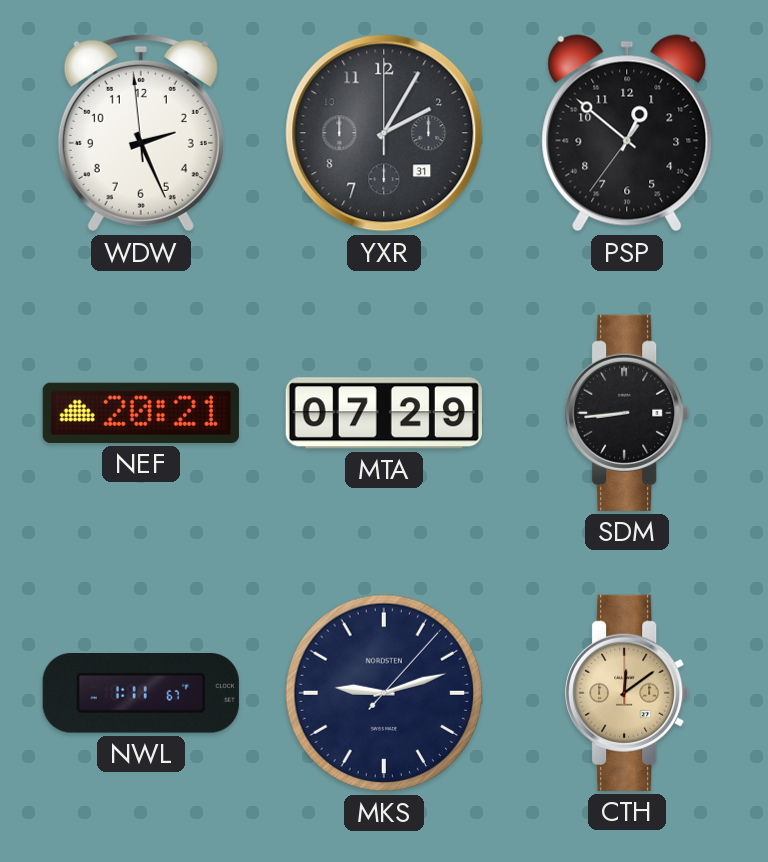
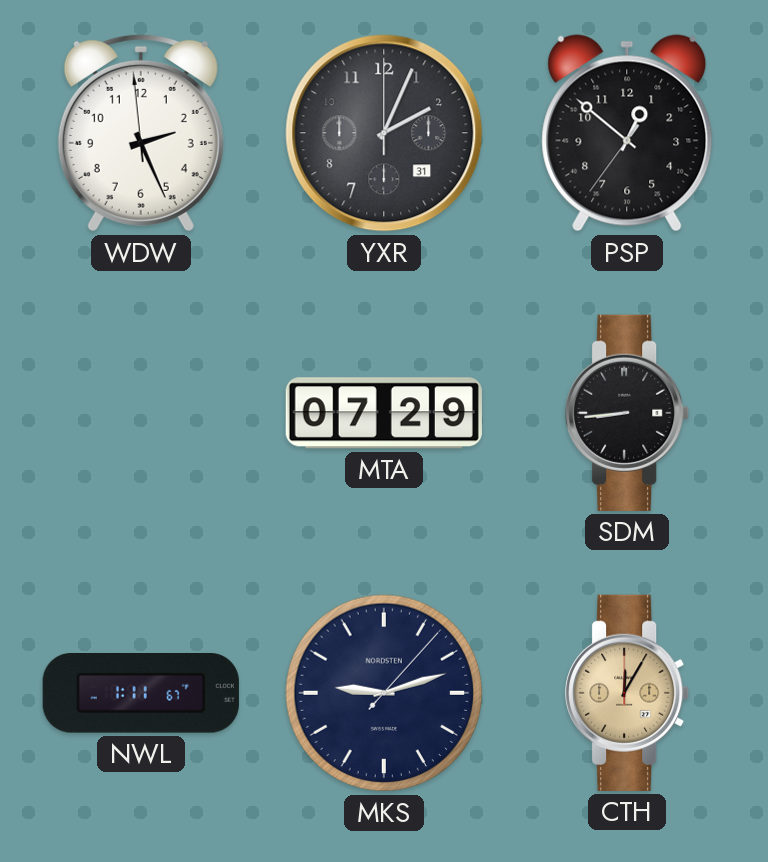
YXR: 2:05 -> 2:04 (384, 133)
NEF: 20:21 -> none (141, 413)
CTH: 12:09 -> 12:05 (628, 693)
